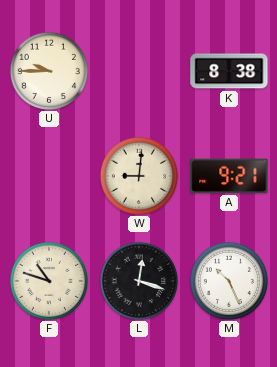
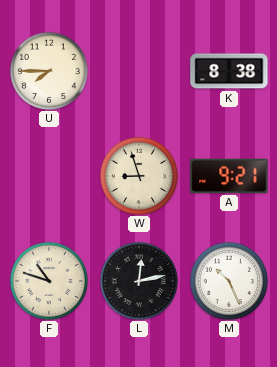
U: 9:45 -> 7:45 (48, 70)
W: 9:01 -> 8:57 (138, 175)
L: 12:18 -> 12:13 (138, 280)
